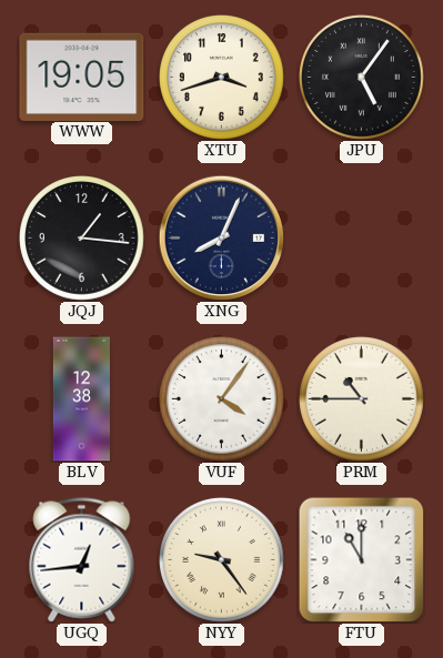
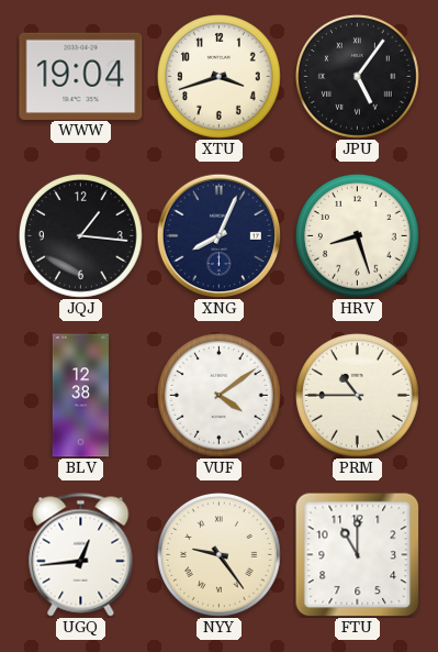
WWW: 19:05 -> 19:04 (81, 76)
HRV: none -> 8:27 (358, 236)
VUF: 4:06 -> 4:09 (220, 396)
